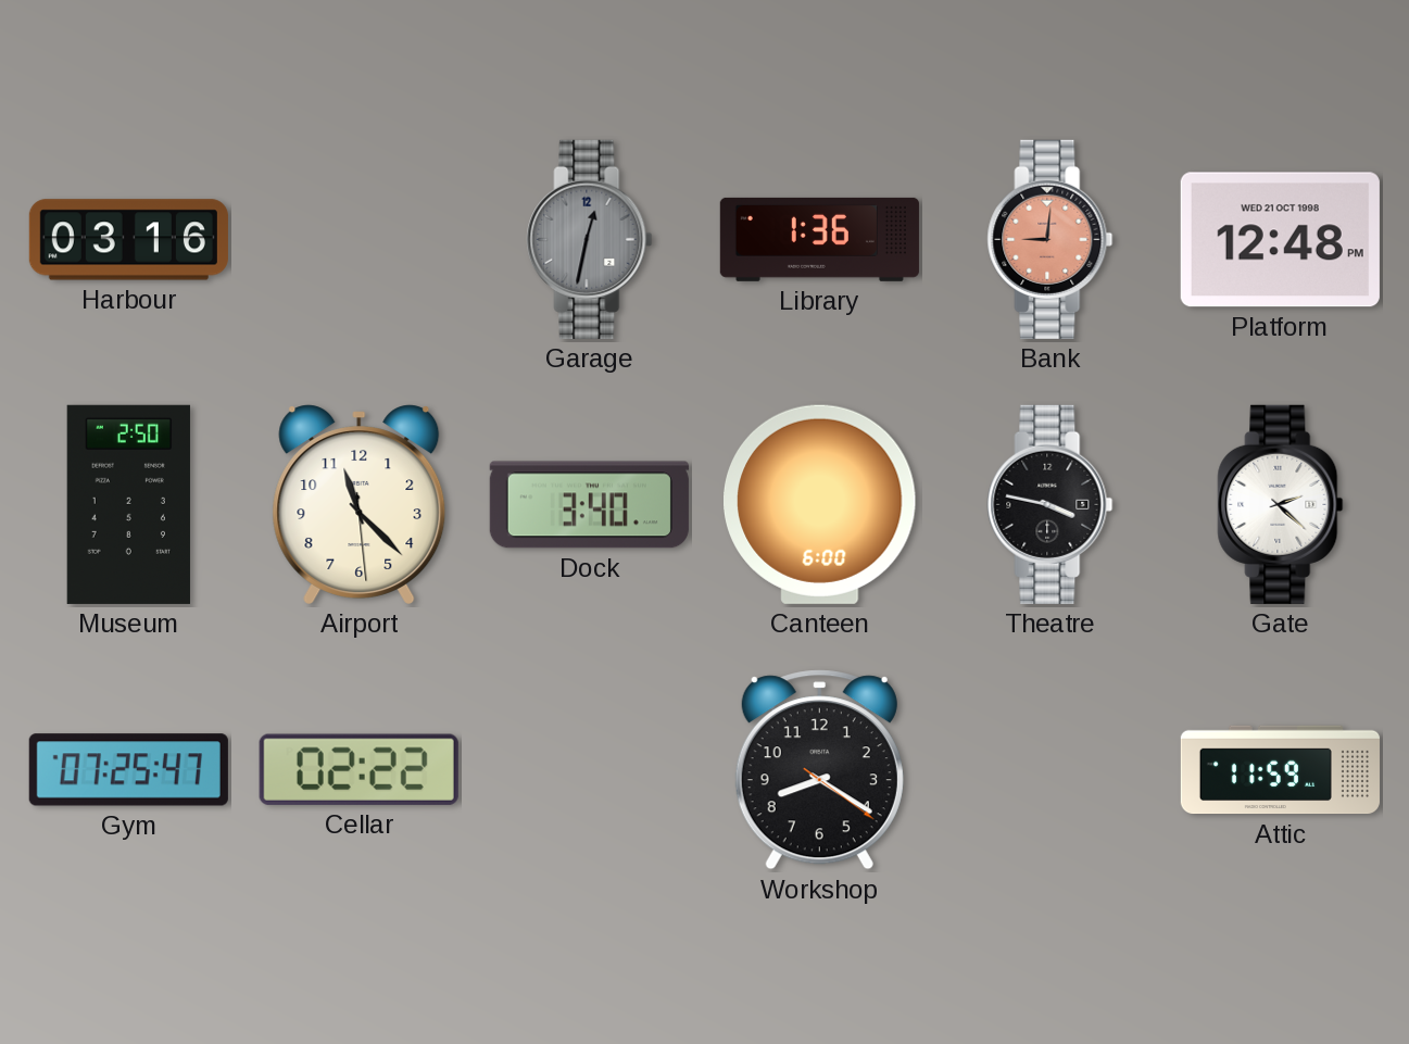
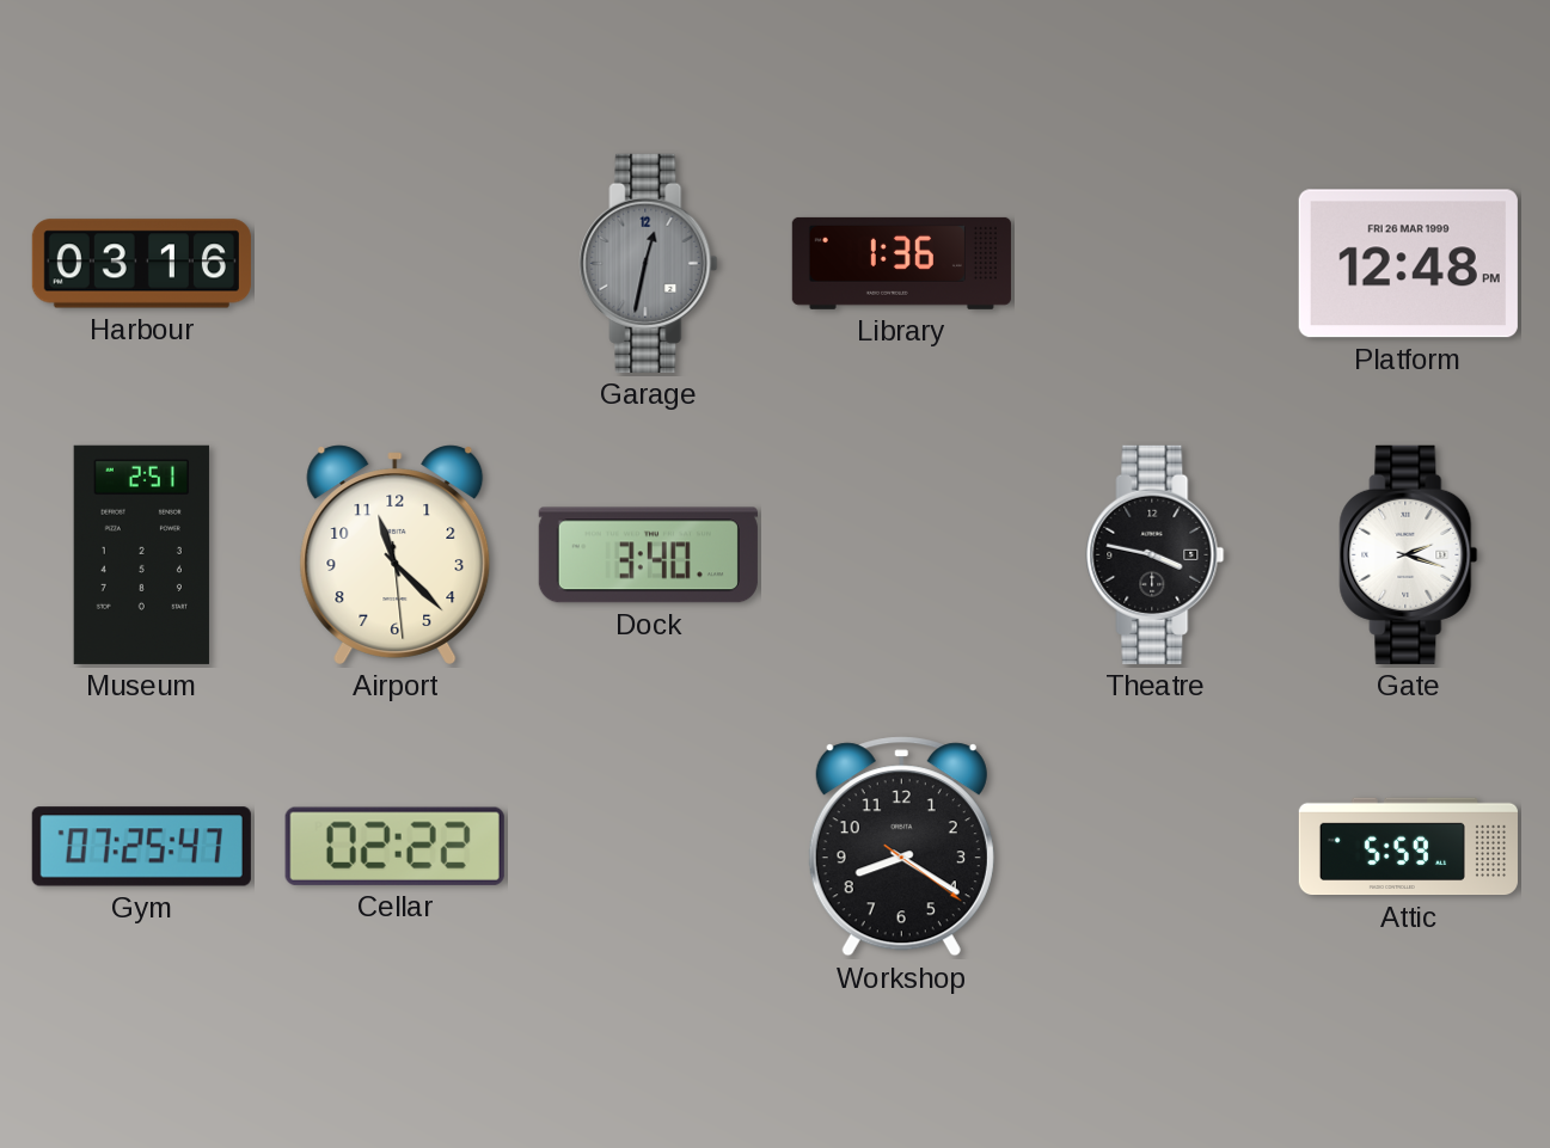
Bank: 9:01 -> none (1051, 239)
Platform date: WED 21 OCT 1998 -> FRI 26 MAR 1999 (1408, 264)
Museum: 2:50 -> 2:51 (141, 554)
Canteen: 6:00 -> none (820, 504)
Gate: 2:22 -> 2:18 (1409, 554)
Attic: 11:59 -> 5:59 (1408, 847)
